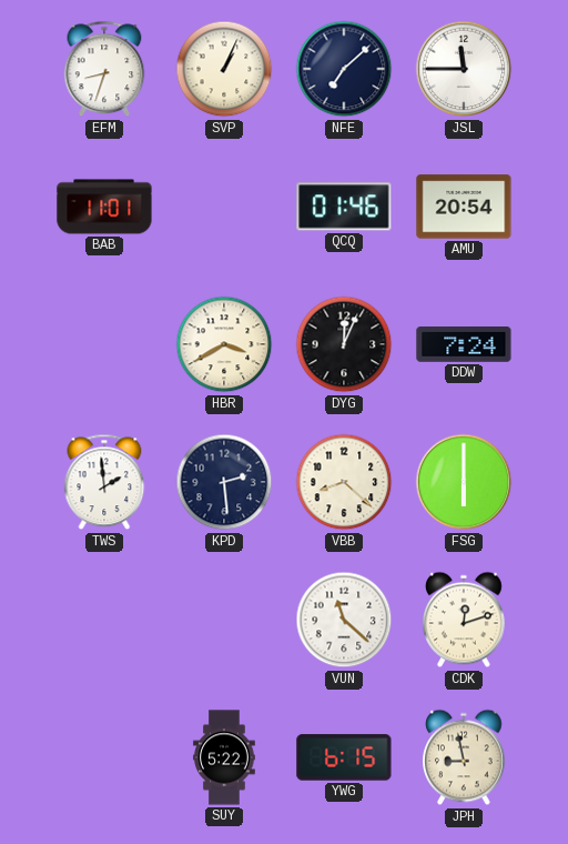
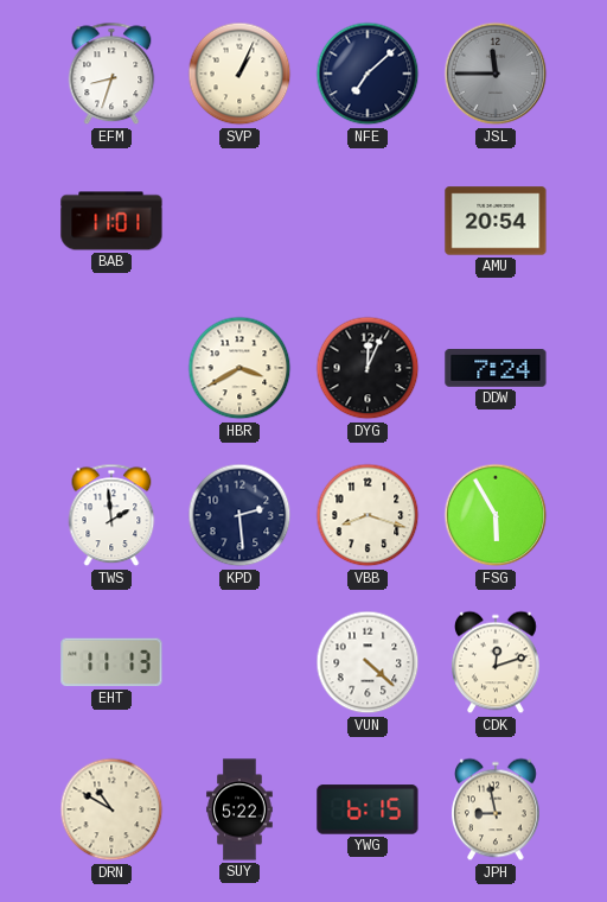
JSL dial: white -> grey (496, 74)
QCQ: 01:46 -> none (344, 207)
VBB: 8:22 -> 8:18 (368, 515)
FSG: 6:00 -> 5:55 (496, 515)
EHT: none -> 11:13 (111, 662)
VUN: 11:22 -> 4:22 (368, 662)
DRN: none -> 10:50 (111, 809)
